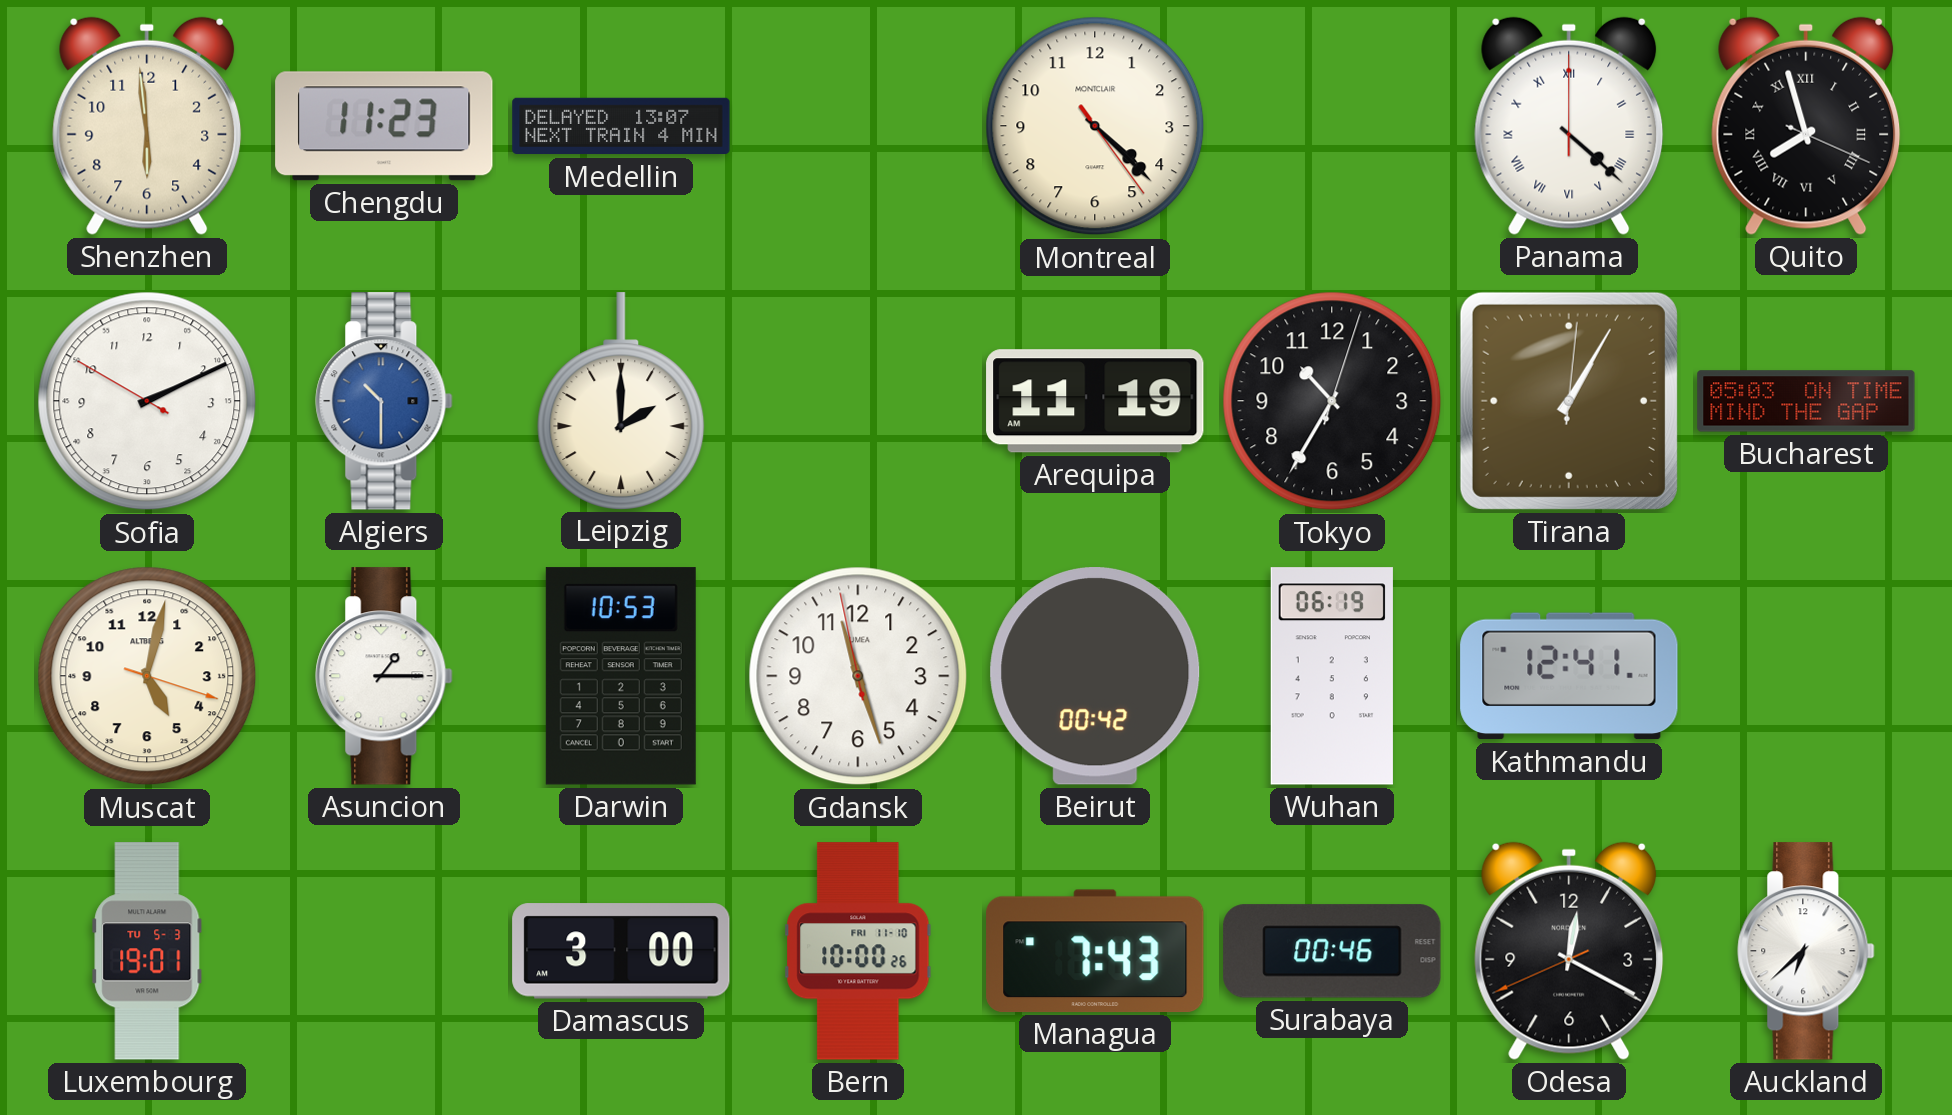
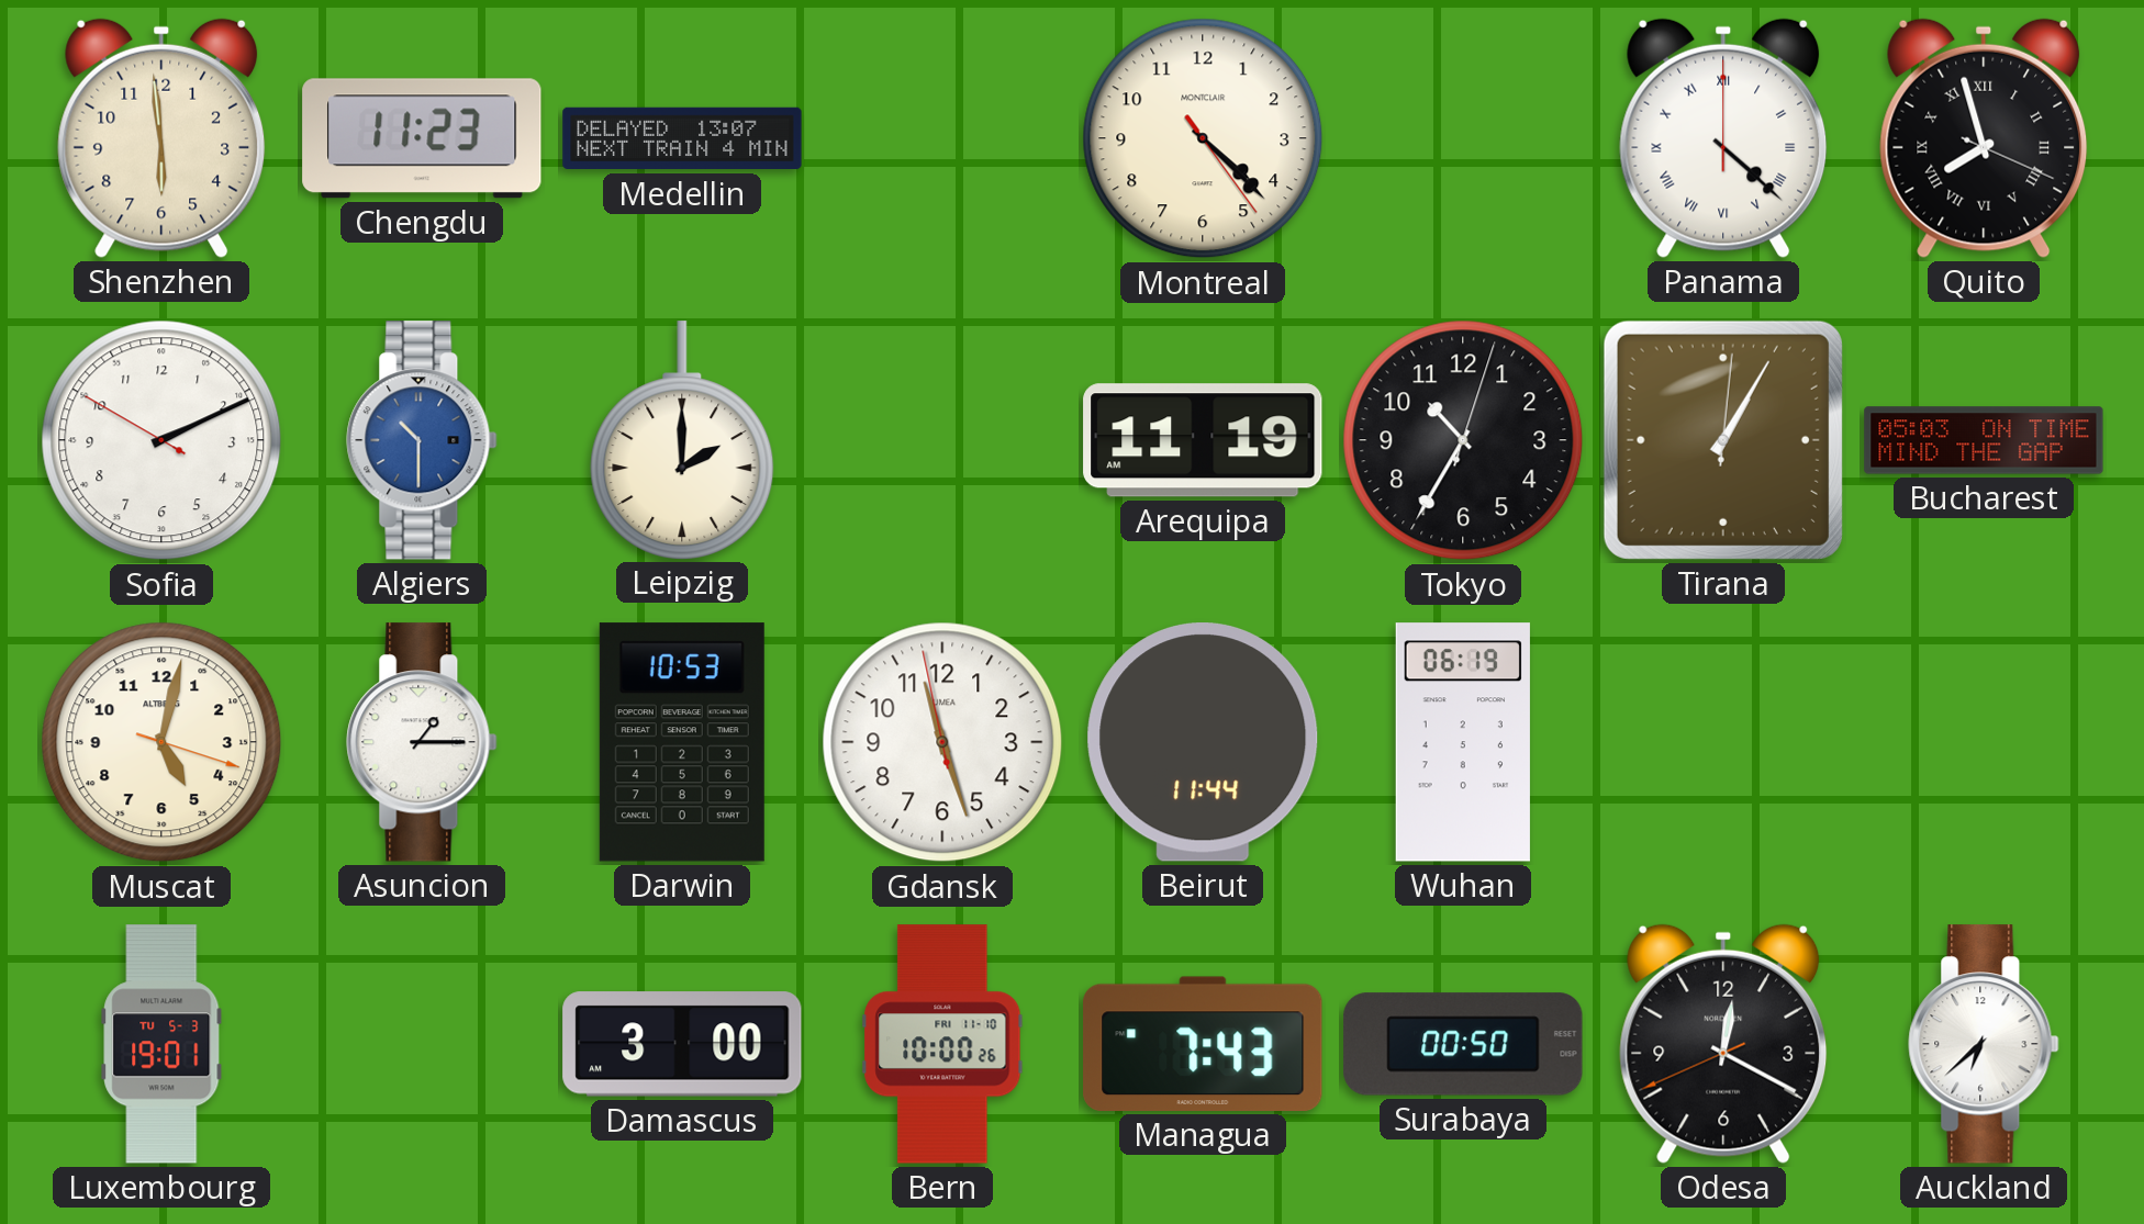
Beirut: 00:42 -> 11:44 (1203, 742)
Kathmandu: 12:41 -> none (1569, 676)
Surabaya: 00:46 -> 00:50 (1463, 1044)
